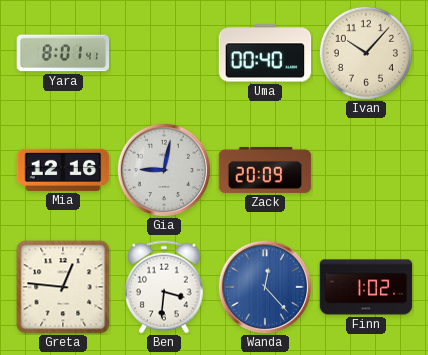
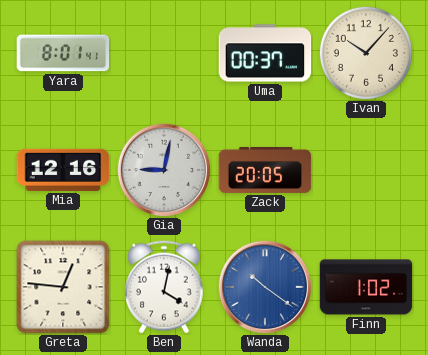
Uma: 00:40 -> 00:37 (265, 53)
Zack: 20:09 -> 20:05 (265, 170)
Ben: 3:31 -> 4:02 (164, 287)
Wanda: 12:23 -> 10:21 (265, 287)
